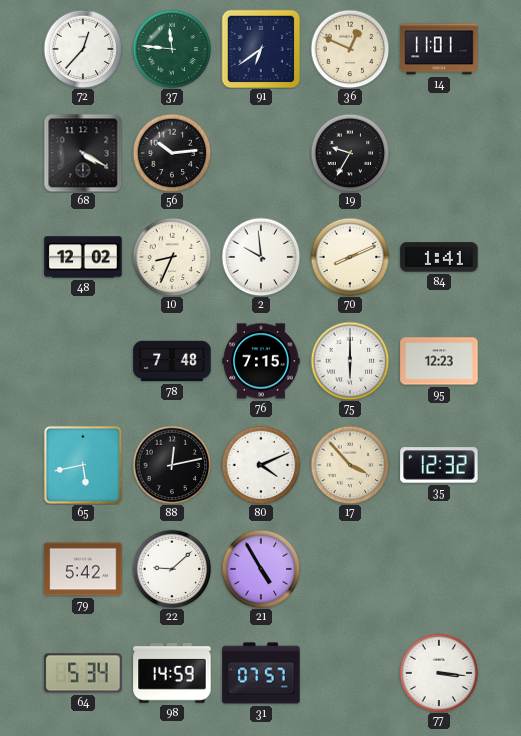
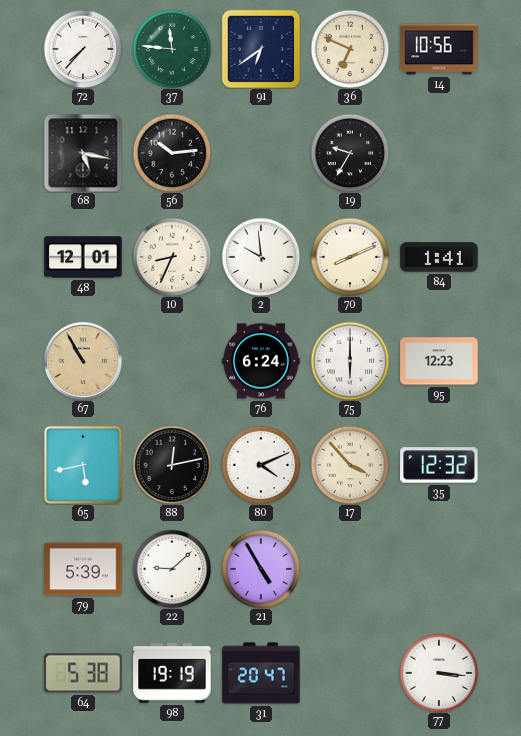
72: 12:37 -> 7:37 (83, 49)
36: 12:49 -> 6:49 (350, 49)
14: 11:01 -> 10:56 (439, 49)
68: 4:20 -> 5:17 (83, 153)
48: 12:02 -> 12:01 (83, 257)
67: none -> 10:55 (82, 360)
78: 7:48 -> none (172, 361)
76: 7:15 -> 6:24 (261, 361)
79: 5:42 -> 5:39 (83, 569)
64: 5:34 -> 5:38 (83, 673)
98: 14:59 -> 19:19 (172, 673)
31: 07:57 -> 20:47 (261, 673)
